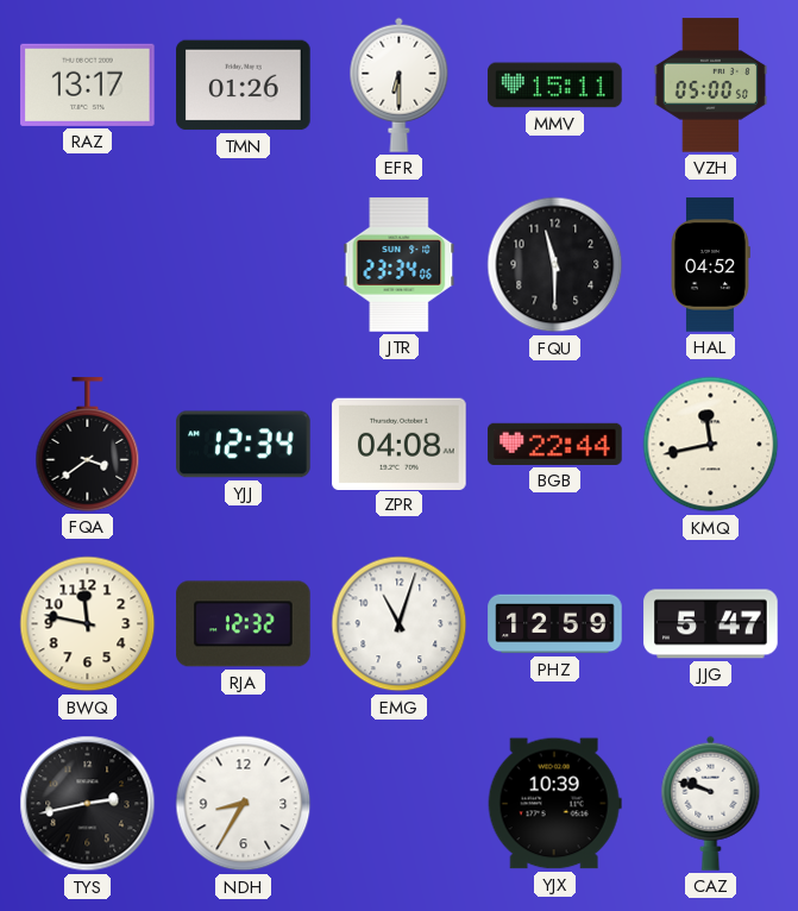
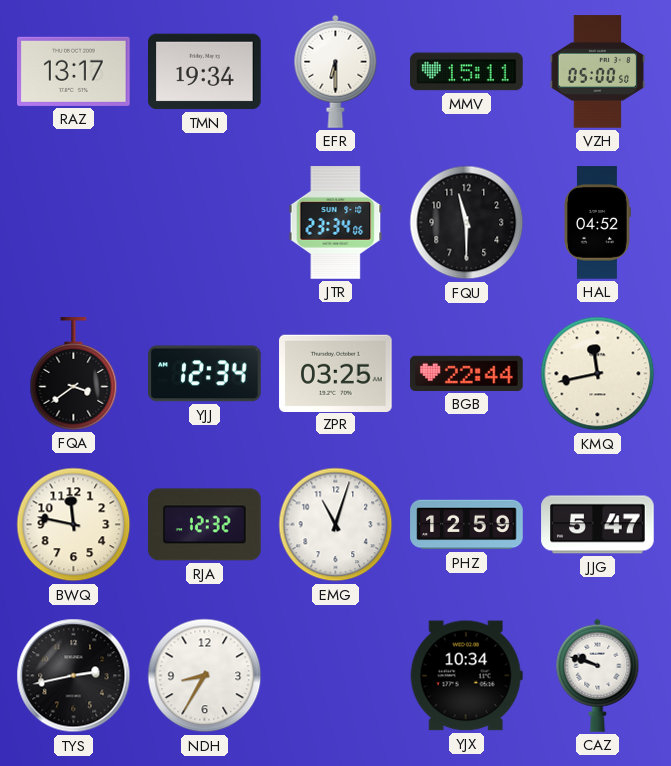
TMN: 01:26 -> 19:34 (205, 72)
ZPR: 04:08 -> 03:25 (336, 373)
YJX: 10:39 -> 10:34 (466, 676)
